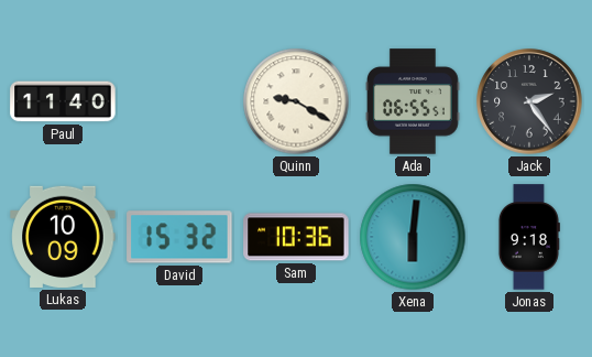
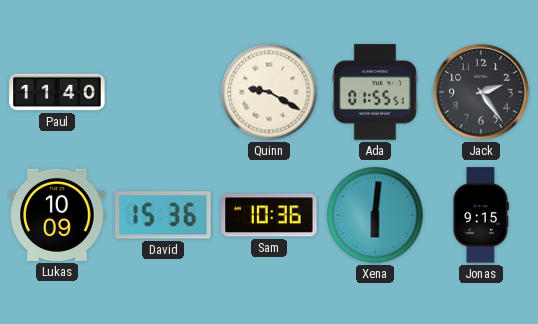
Ada: 06:55 -> 01:55 (376, 92)
David: 15:32 -> 15:36 (163, 215)
Jonas: 9:18 -> 9:15 (480, 215)
